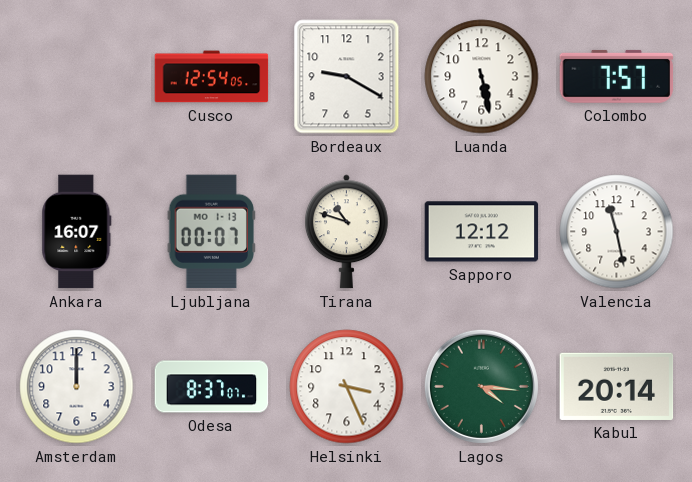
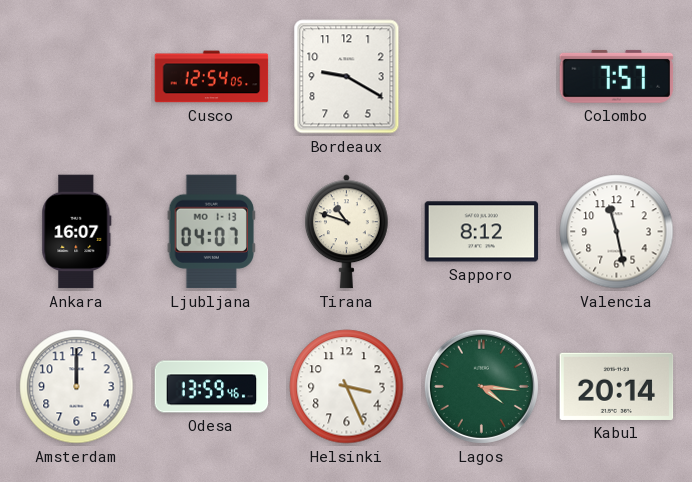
Luanda: 5:28 -> none (482, 77)
Ljubljana: 00:07 -> 04:07 (212, 232)
Sapporo: 12:12 -> 8:12 (482, 232)
Odesa: 8:37 -> 13:59 (212, 387)
